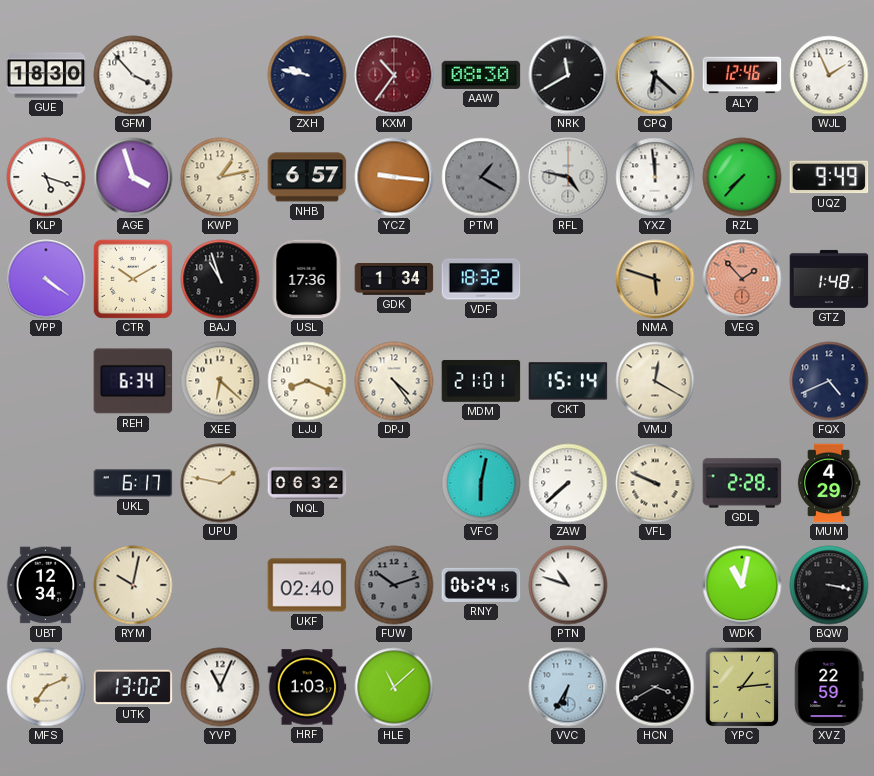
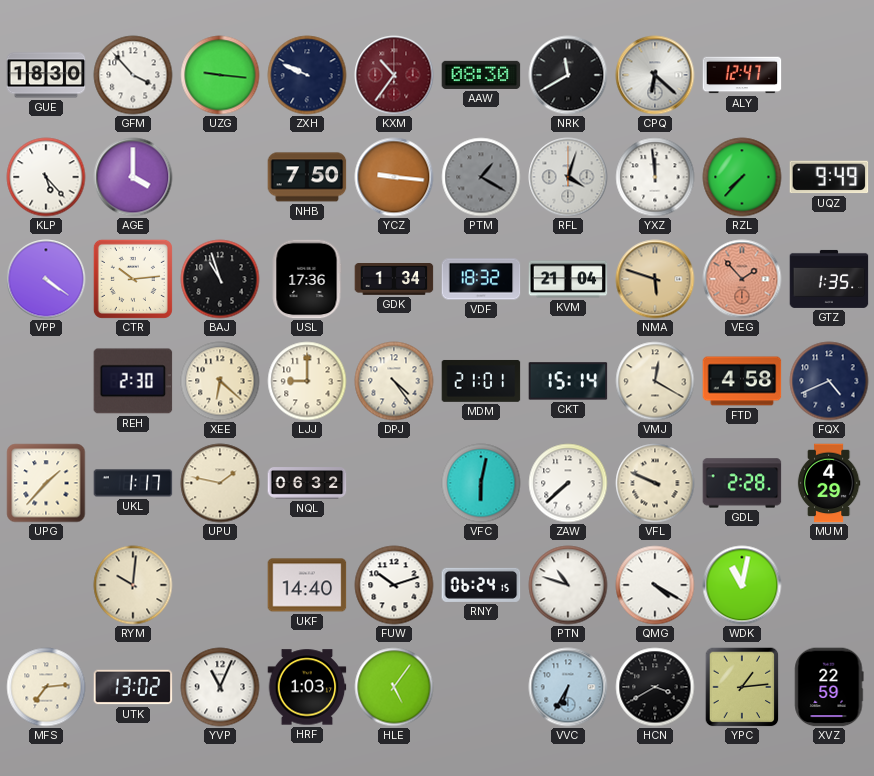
UZG: none -> 9:16 (220, 75)
ZXH: 9:47 -> 9:49 (307, 75)
ALY: 12:46 -> 12:47 (742, 75)
WJL: 1:56 -> none (829, 75)
KLP: 5:18 -> 5:23 (46, 177)
AGE: 3:57 -> 4:00 (133, 177)
KWP: 1:13 -> none (220, 177)
NHB: 6:57 -> 7:50 (307, 177)
RFL: 4:47 -> 4:03 (568, 177)
CTR: 10:10 -> 10:14 (133, 279)
KVM: none -> 21:04 (568, 279)
GTZ: 1:48 -> 1:35 (829, 279)
REH: 6:34 -> 2:30 (133, 381)
LJJ: 8:19 -> 9:00 (307, 381)
FTD: none -> 4:58 (742, 381)
UPG: none -> 1:37 (46, 483)
UKL: 6:17 -> 1:17 (133, 483)
UBT: 12:34 -> none (46, 585)
RYM: 10:02 -> 10:01 (133, 585)
UKF: 02:40 -> 14:40 (307, 585)
FUW dial: grey -> white (394, 585)
QMG: none -> 4:20 (655, 585)
BQW: 3:17 -> none (829, 585)
MFS: 7:11 -> 7:14 (46, 687)
HLE: 11:08 -> 5:06 (394, 687)
